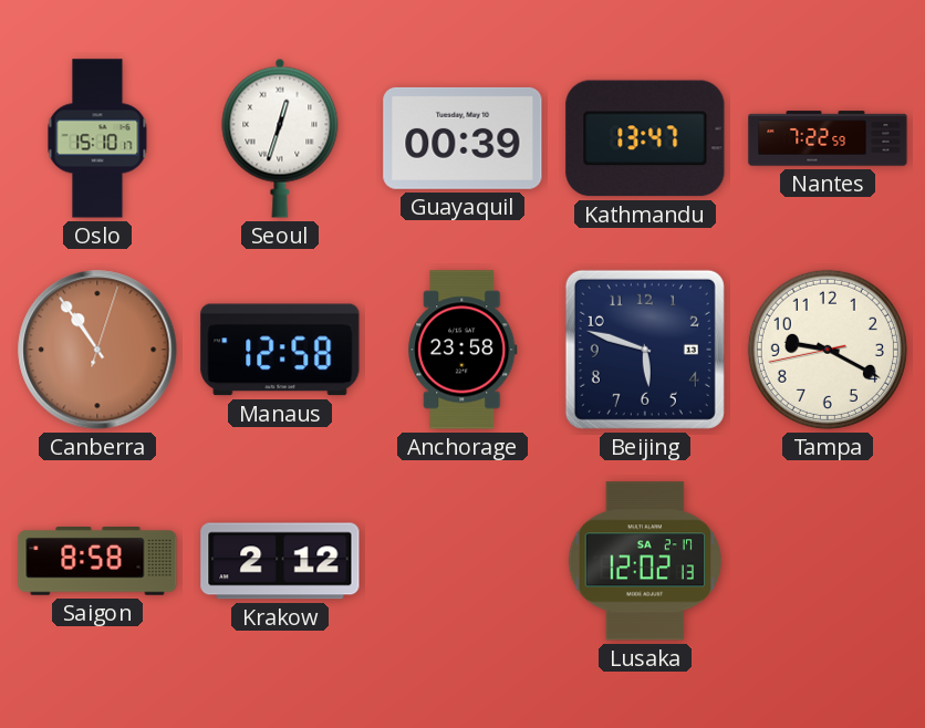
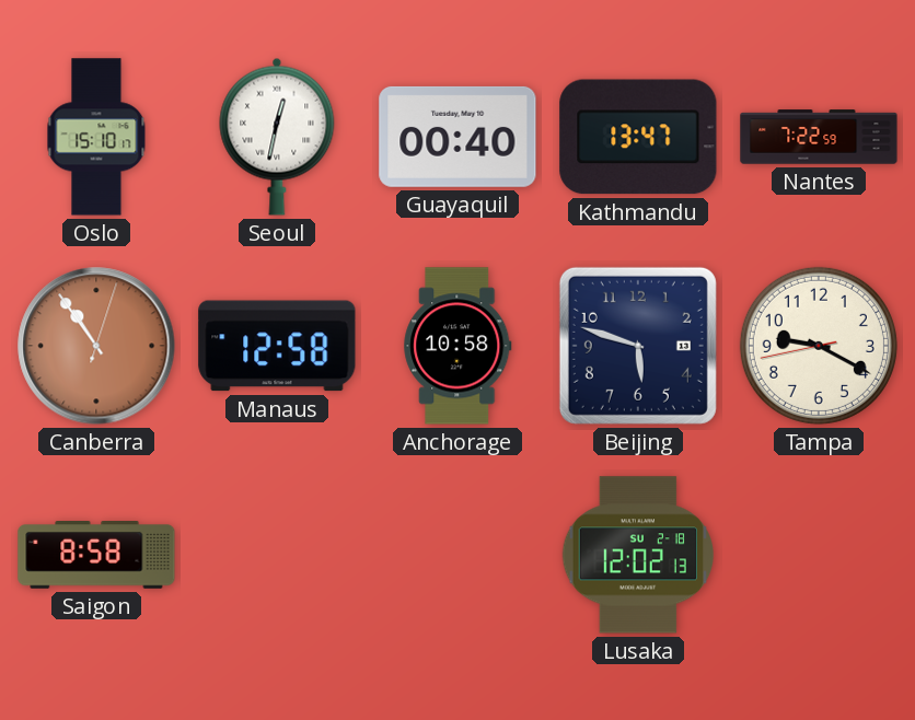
Seoul: 12:33 -> 12:32 (277, 137)
Guayaquil: 00:39 -> 00:40 (457, 137)
Anchorage: 23:58 -> 10:58 (457, 346)
Krakow: 2:12 -> none (280, 561)
Lusaka date: SA 2-17 -> SU 2-18 (637, 555)
